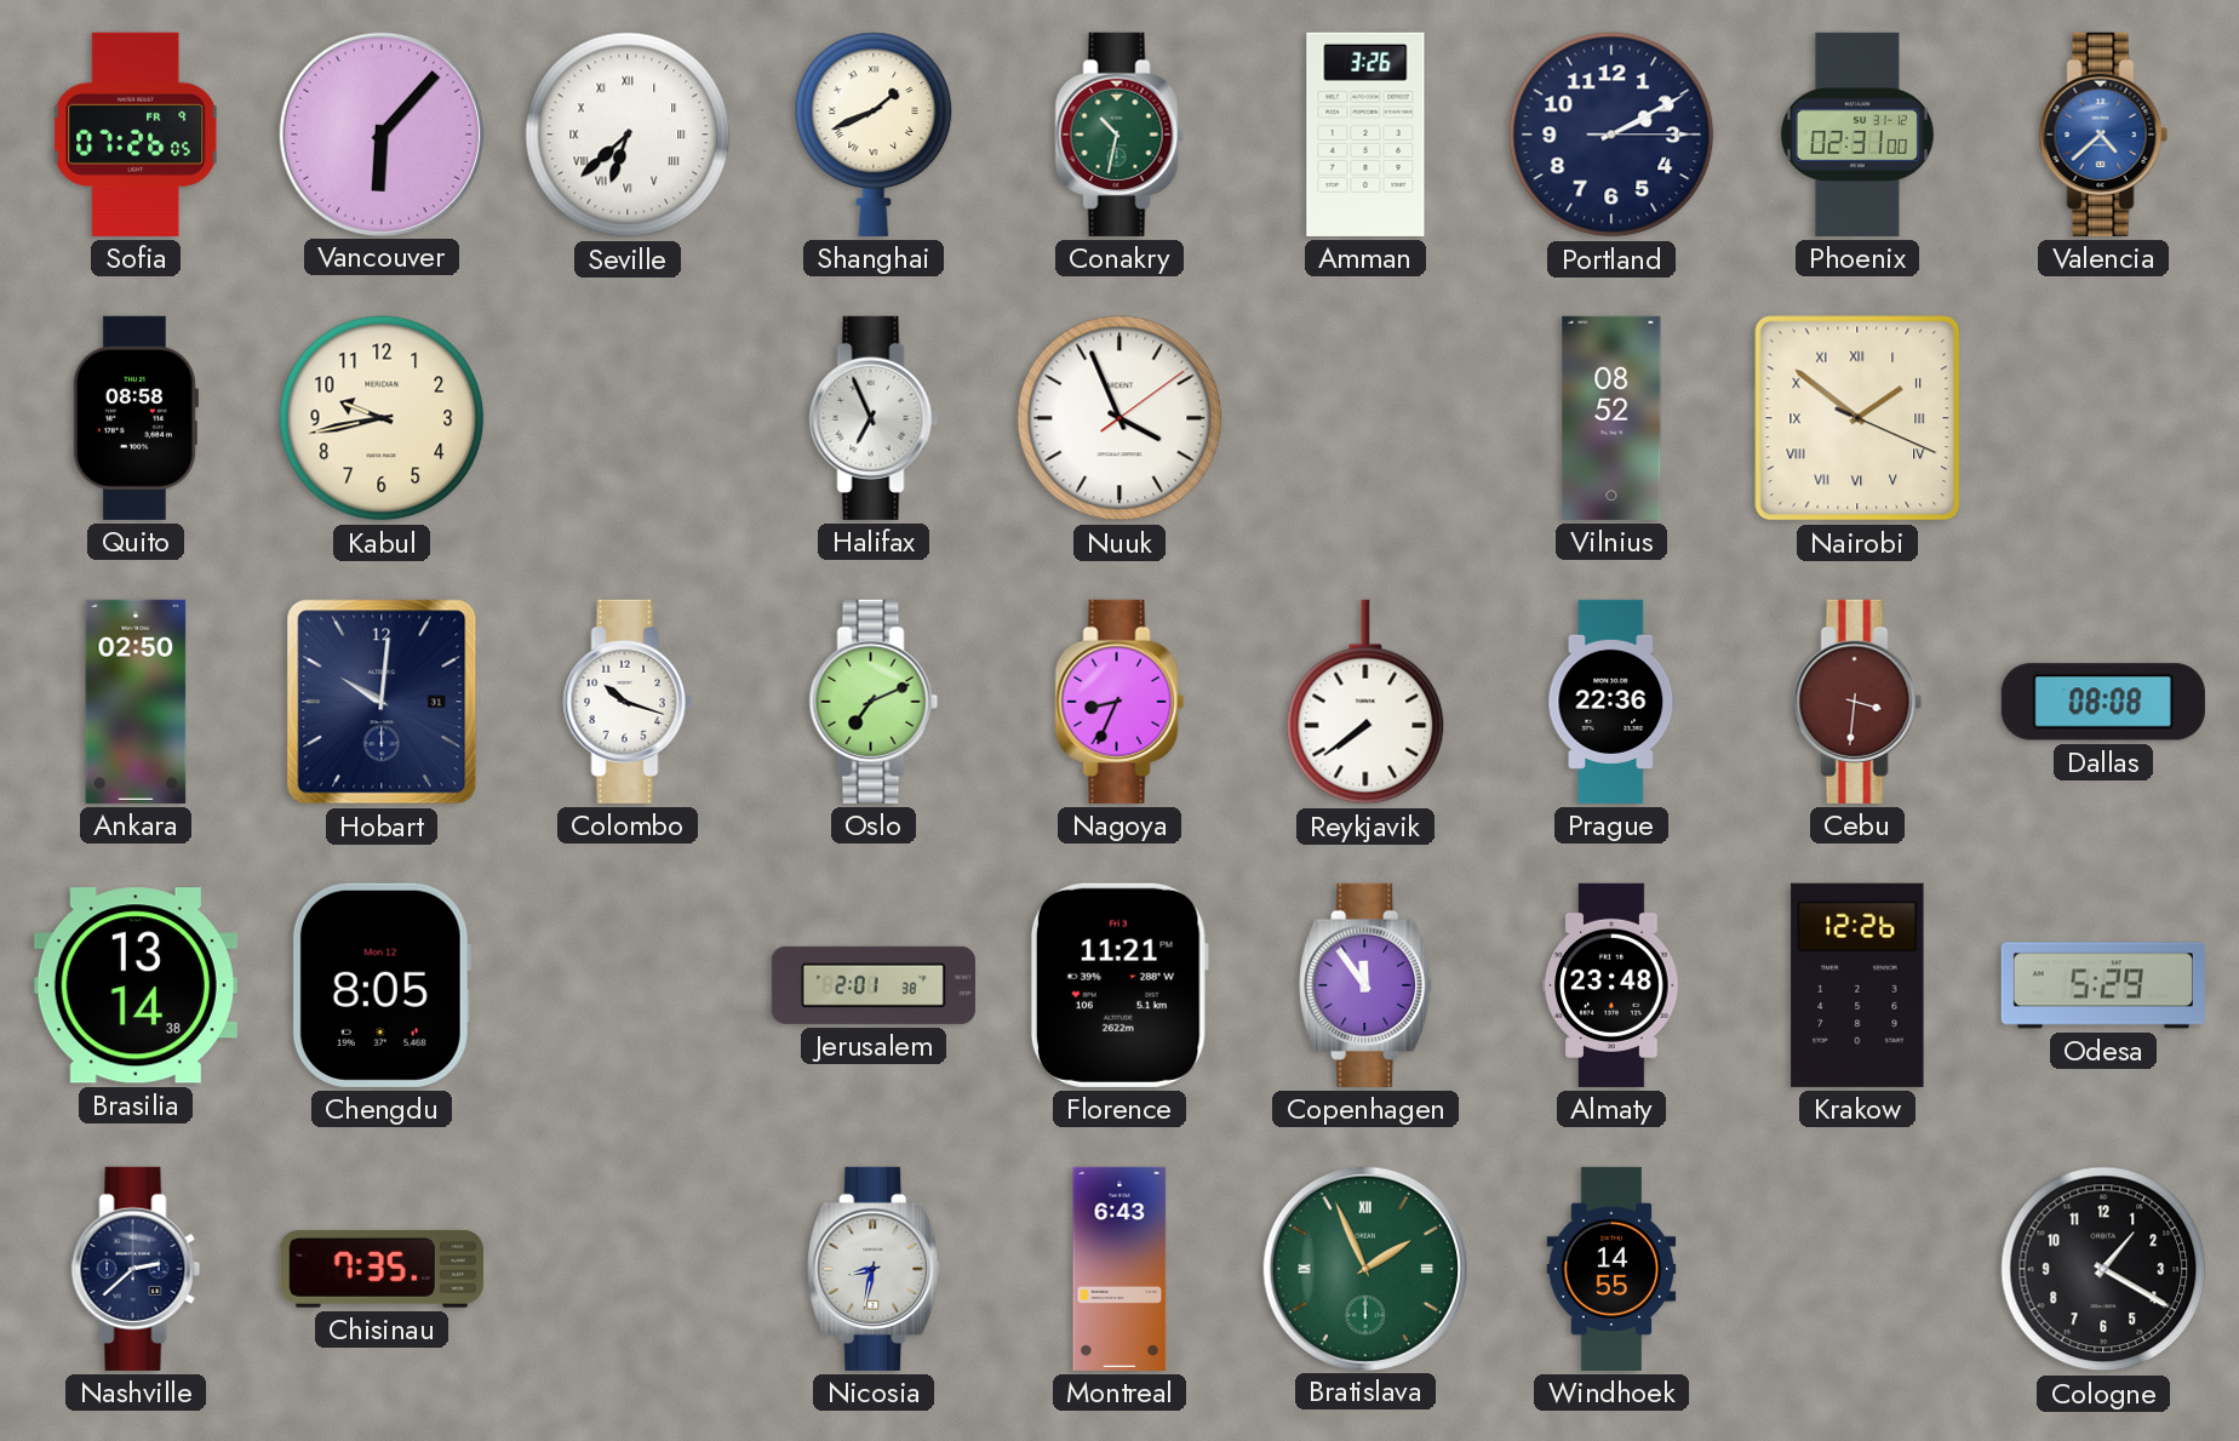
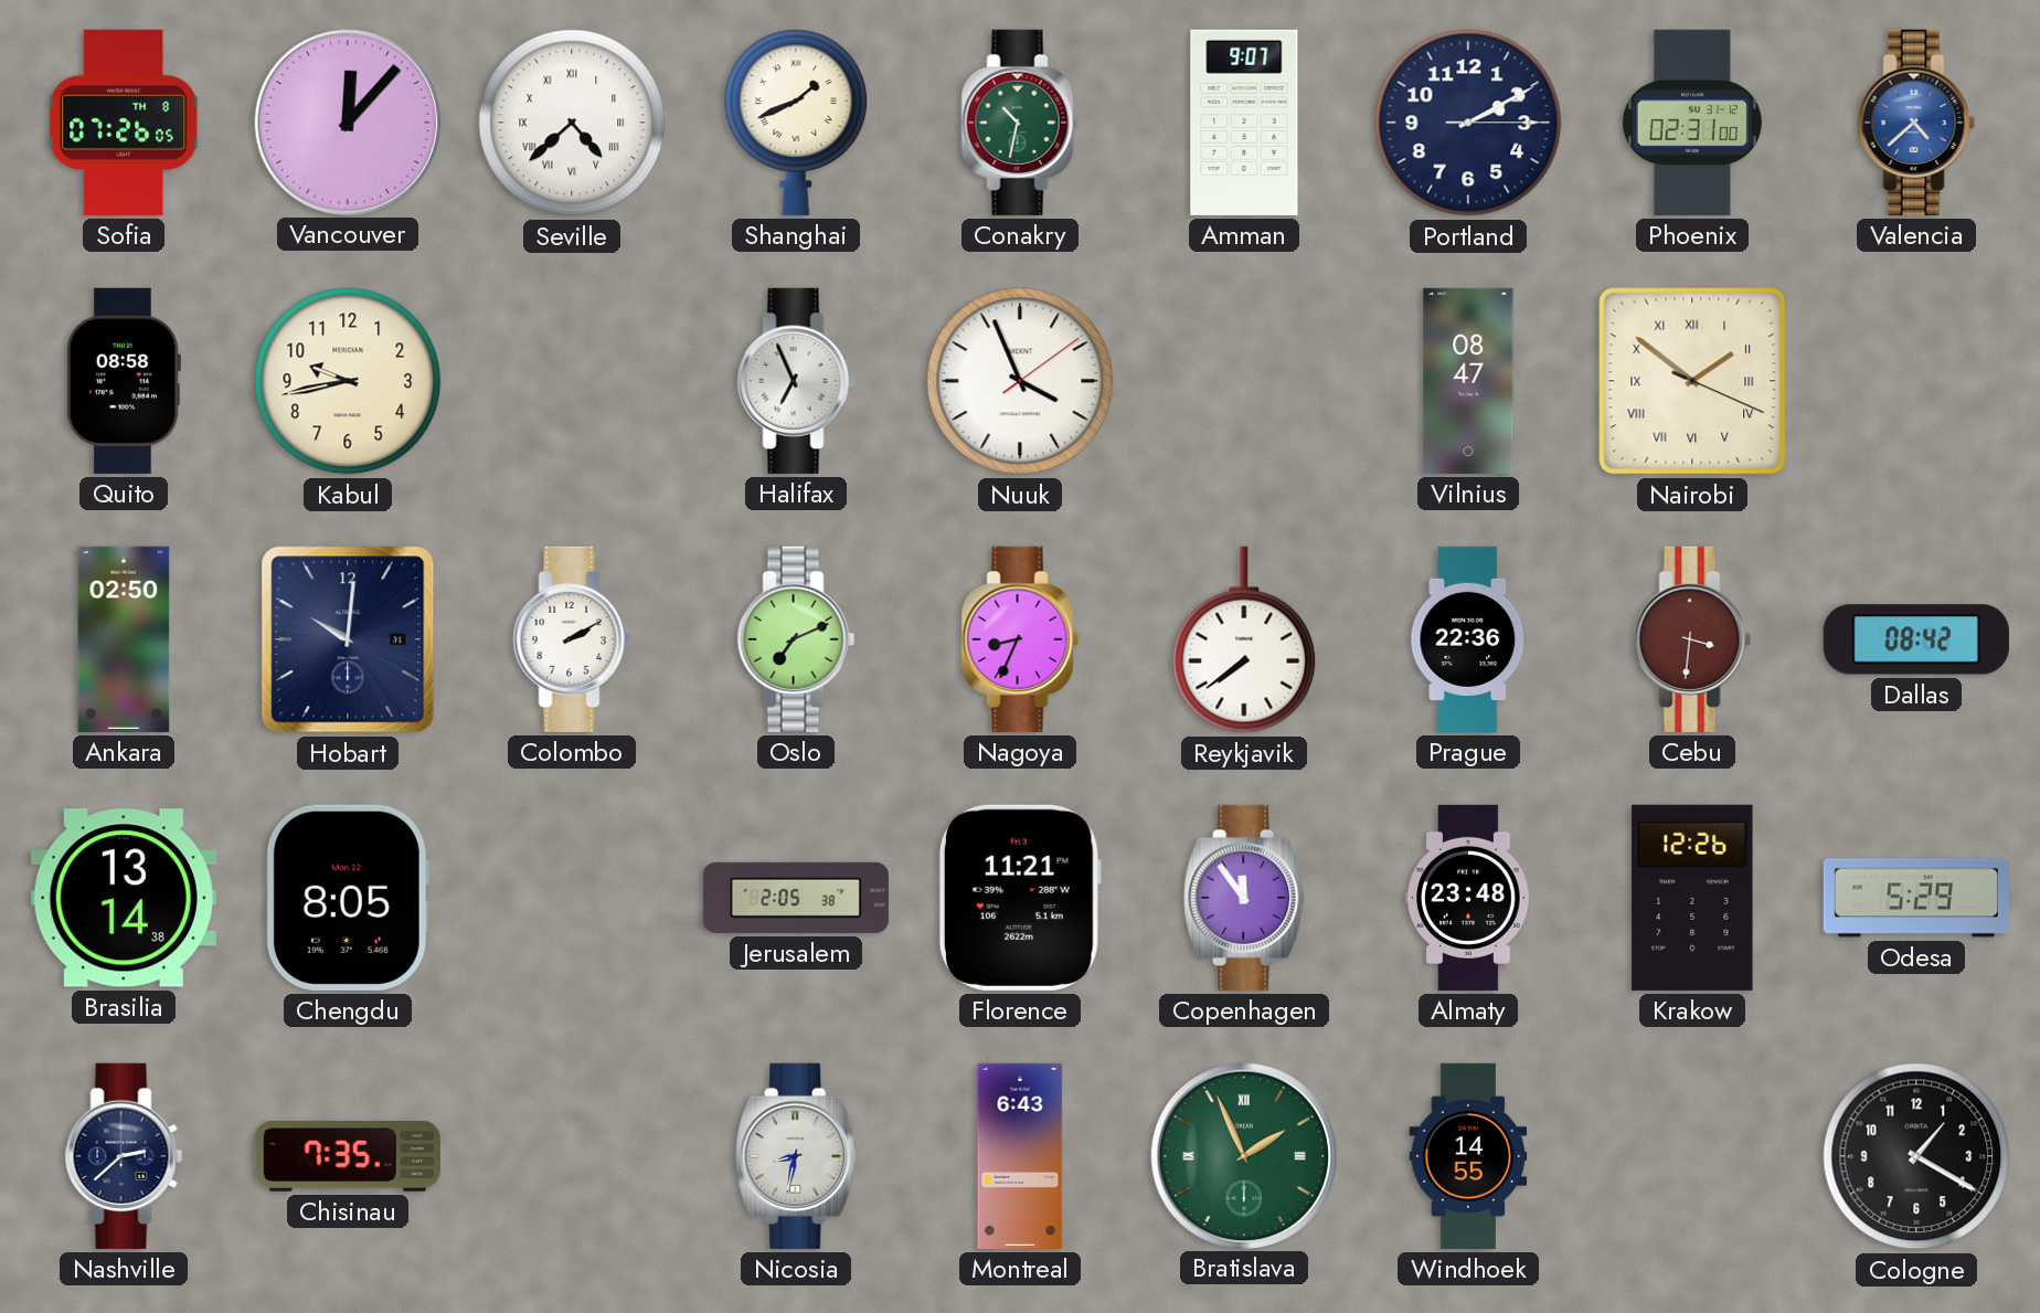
Sofia date: FR 9 -> TH 8 (124, 123)
Vancouver: 6:07 -> 12:07 (347, 121)
Seville: 6:38 -> 4:38 (572, 123)
Amman: 3:26 -> 9:07 (1244, 123)
Vilnius: 08:52 -> 08:47 (1468, 381)
Colombo: 10:18 -> 2:10 (572, 639)
Dallas: 08:08 -> 08:42 (1916, 639)
Jerusalem: 2:01 -> 2:05 (796, 898)
